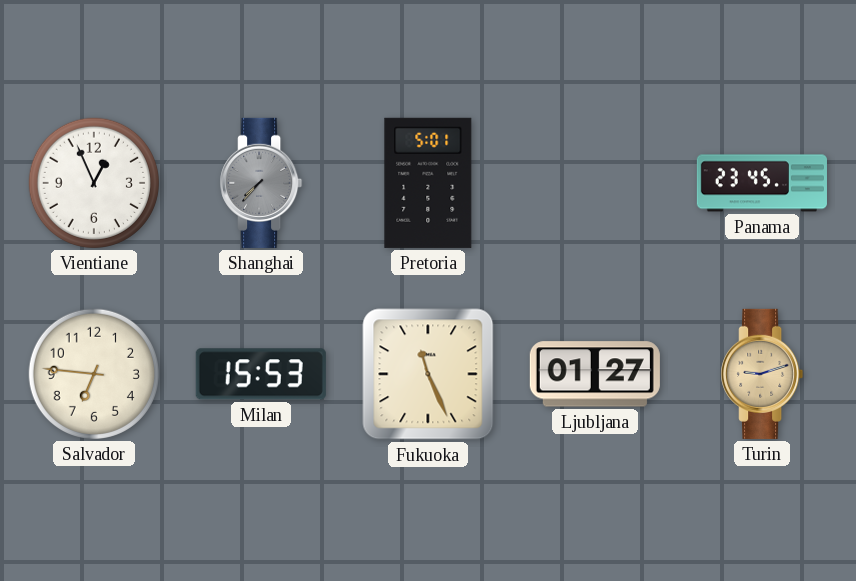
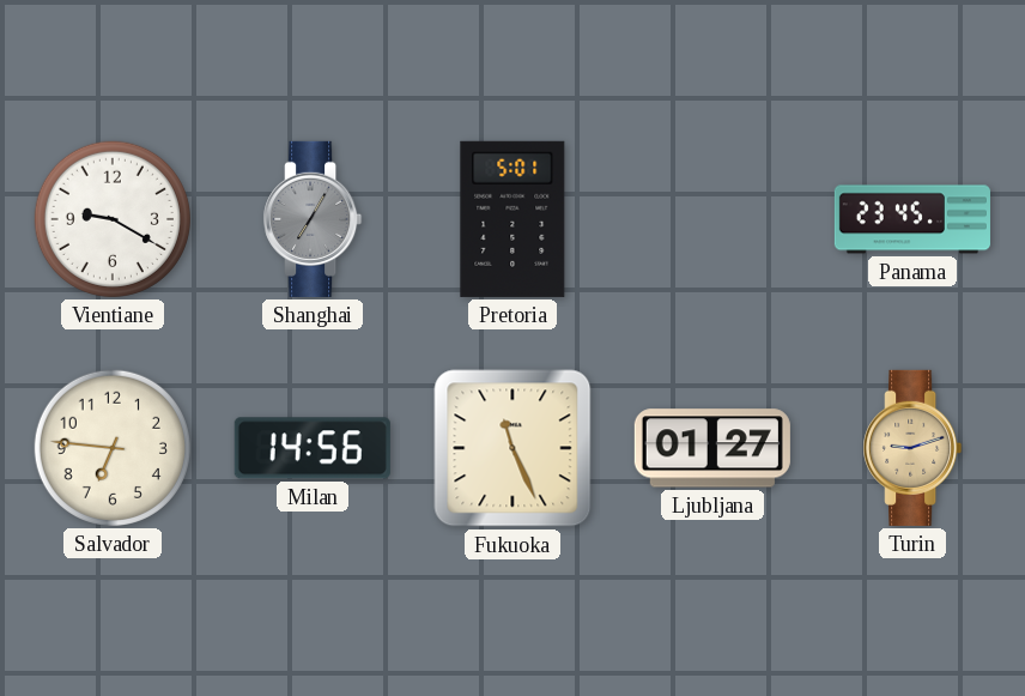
Vientiane: 12:56 -> 9:20 (113, 219)
Shanghai: 7:37 -> 7:05 (313, 219)
Milan: 15:53 -> 14:56 (313, 448)
